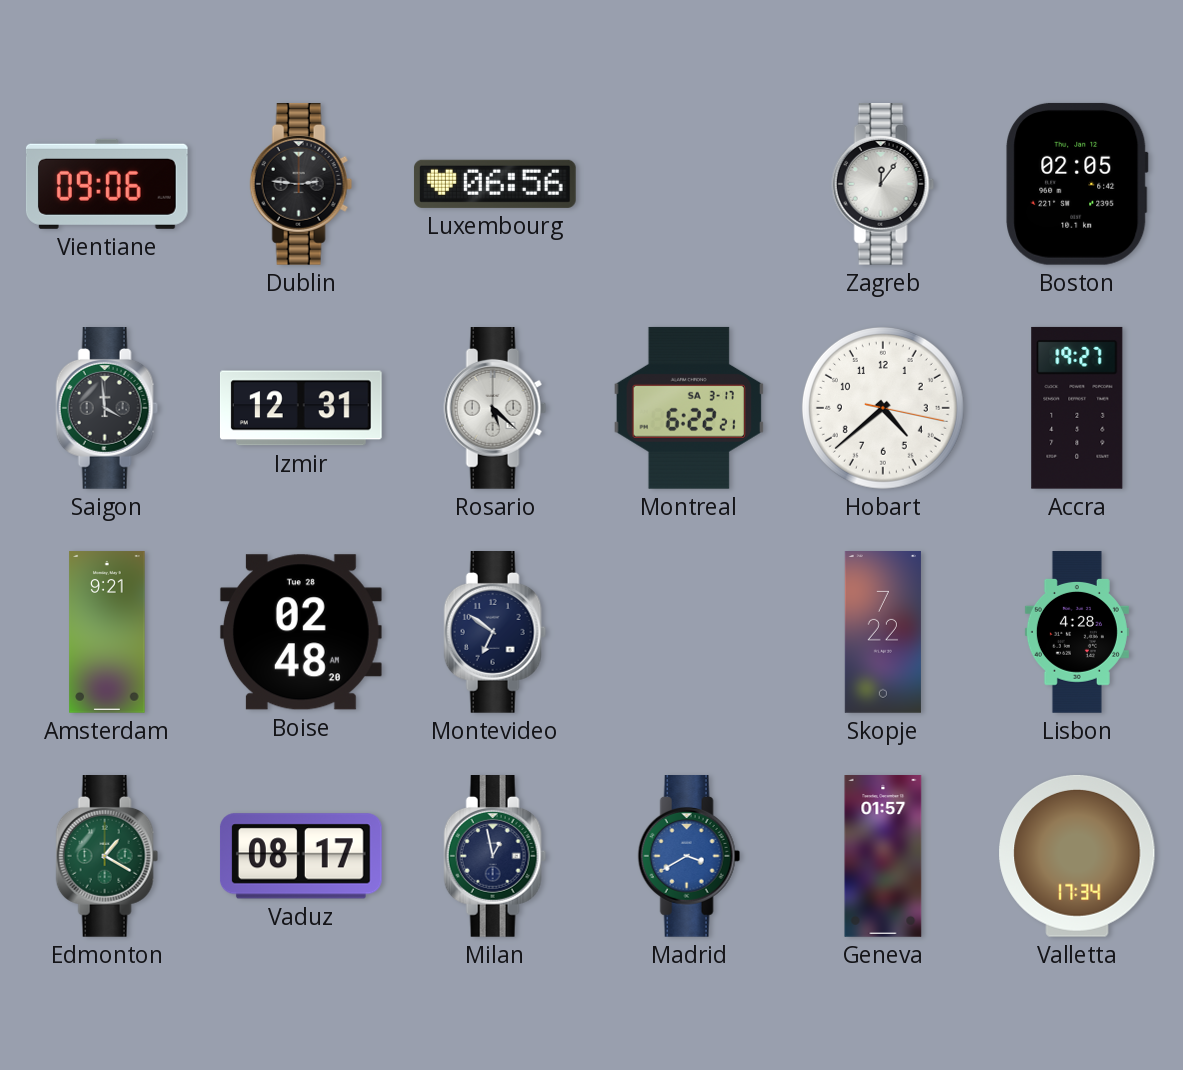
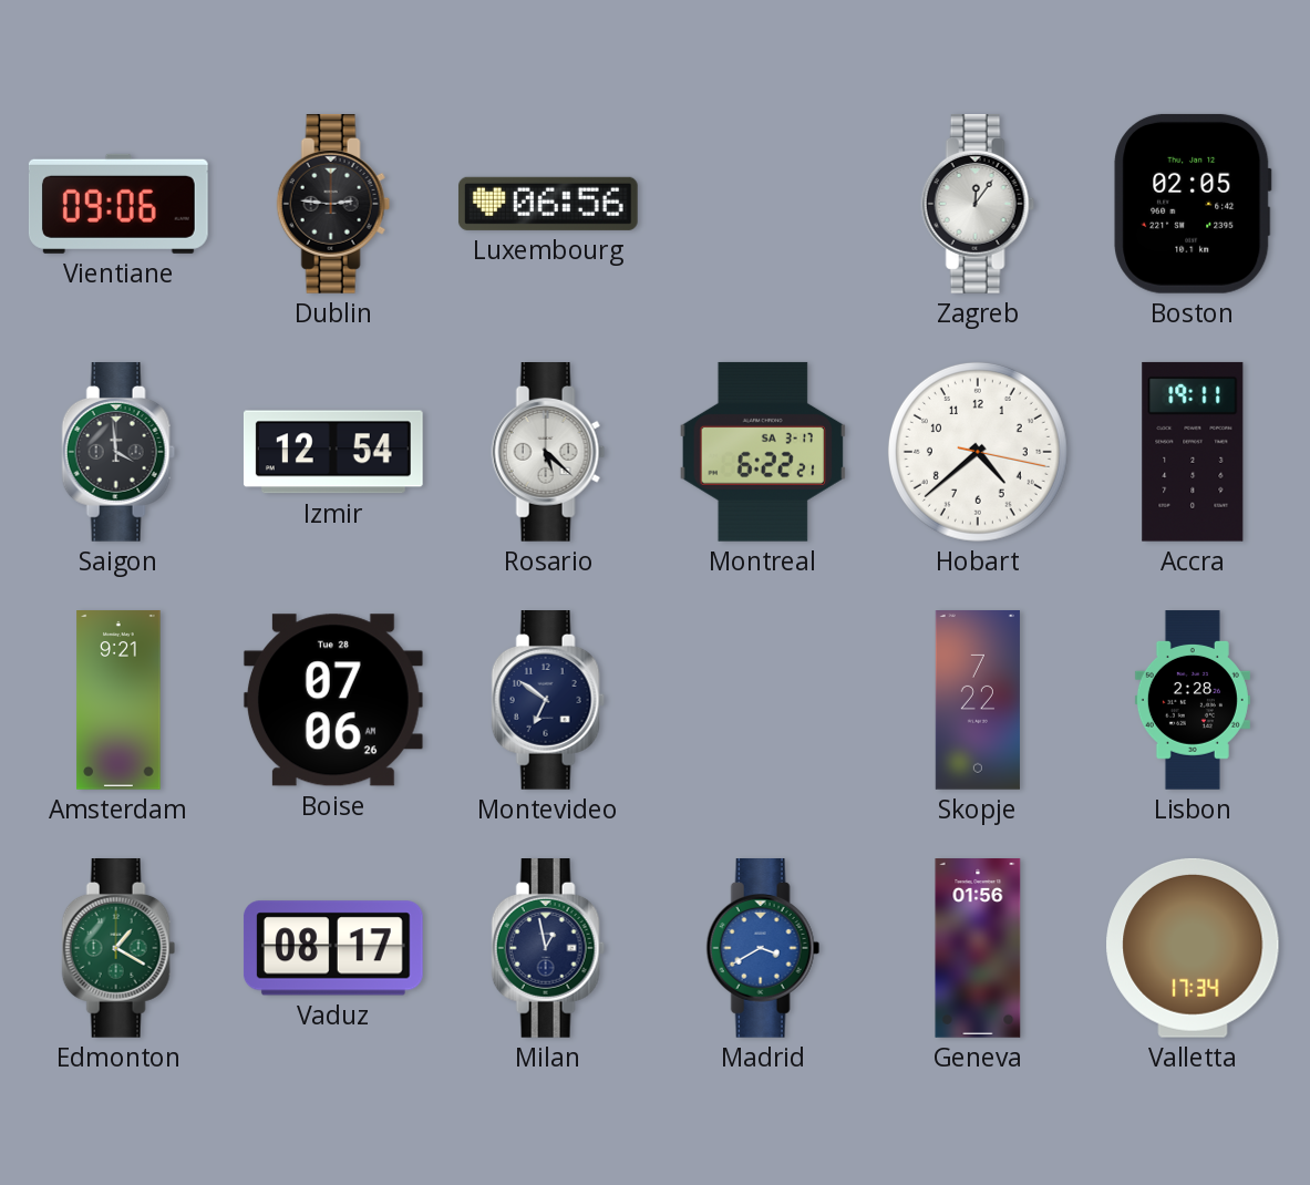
Izmir: 12:31 -> 12:54 (333, 452)
Accra: 19:27 -> 19:11 (1193, 452)
Boise: 02:48 -> 07:06 (333, 700)
Lisbon: 4:28 -> 2:28 (1193, 700)
Geneva: 01:57 -> 01:56 (978, 948)
